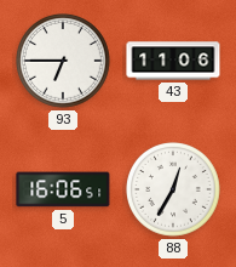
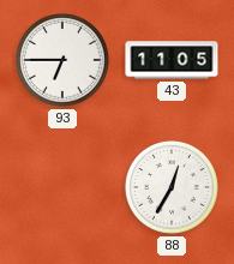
43: 11:06 -> 11:05 (172, 60)
5: 16:06 -> none (63, 189)
